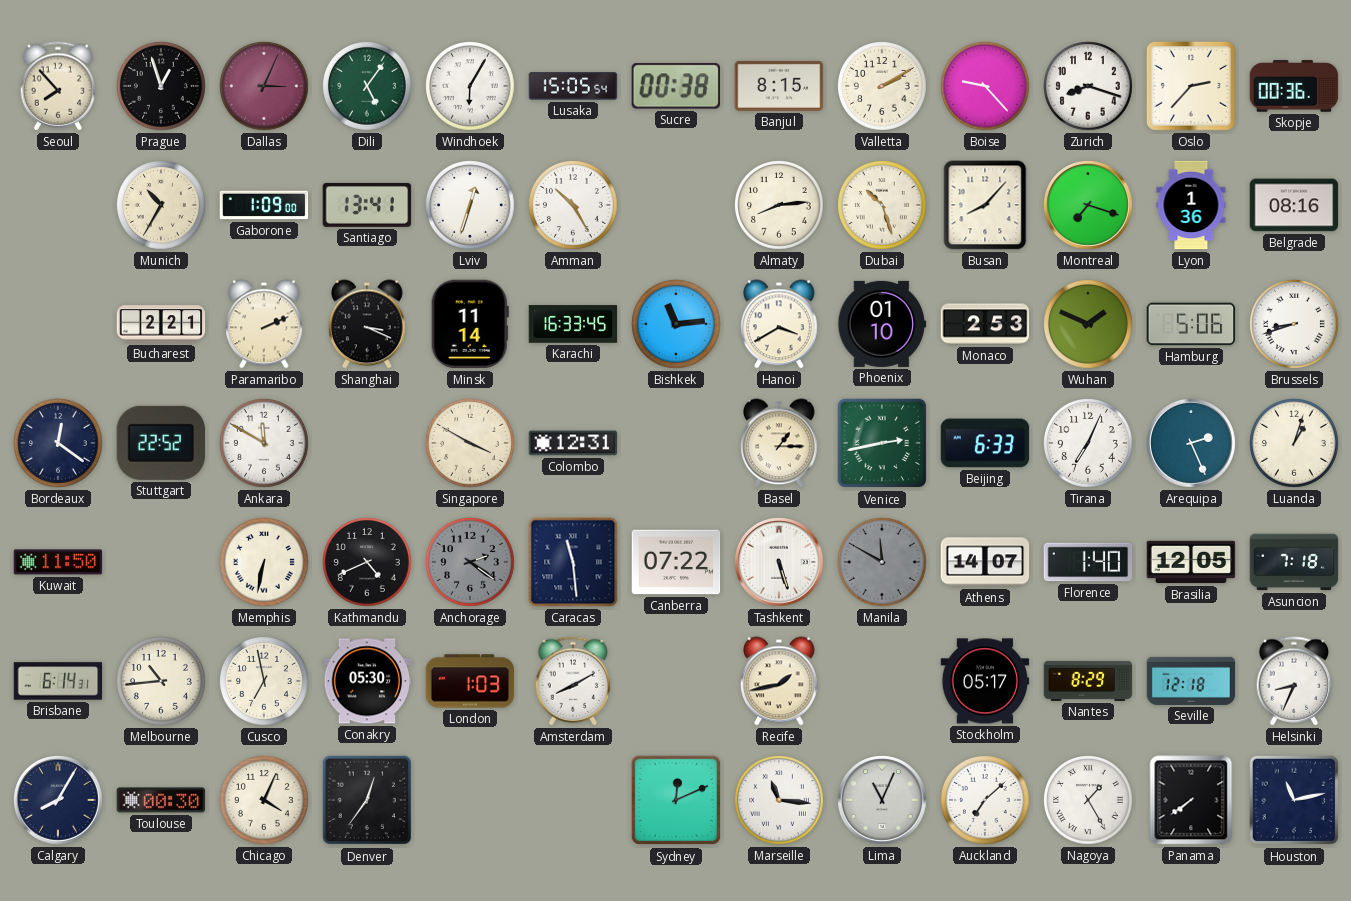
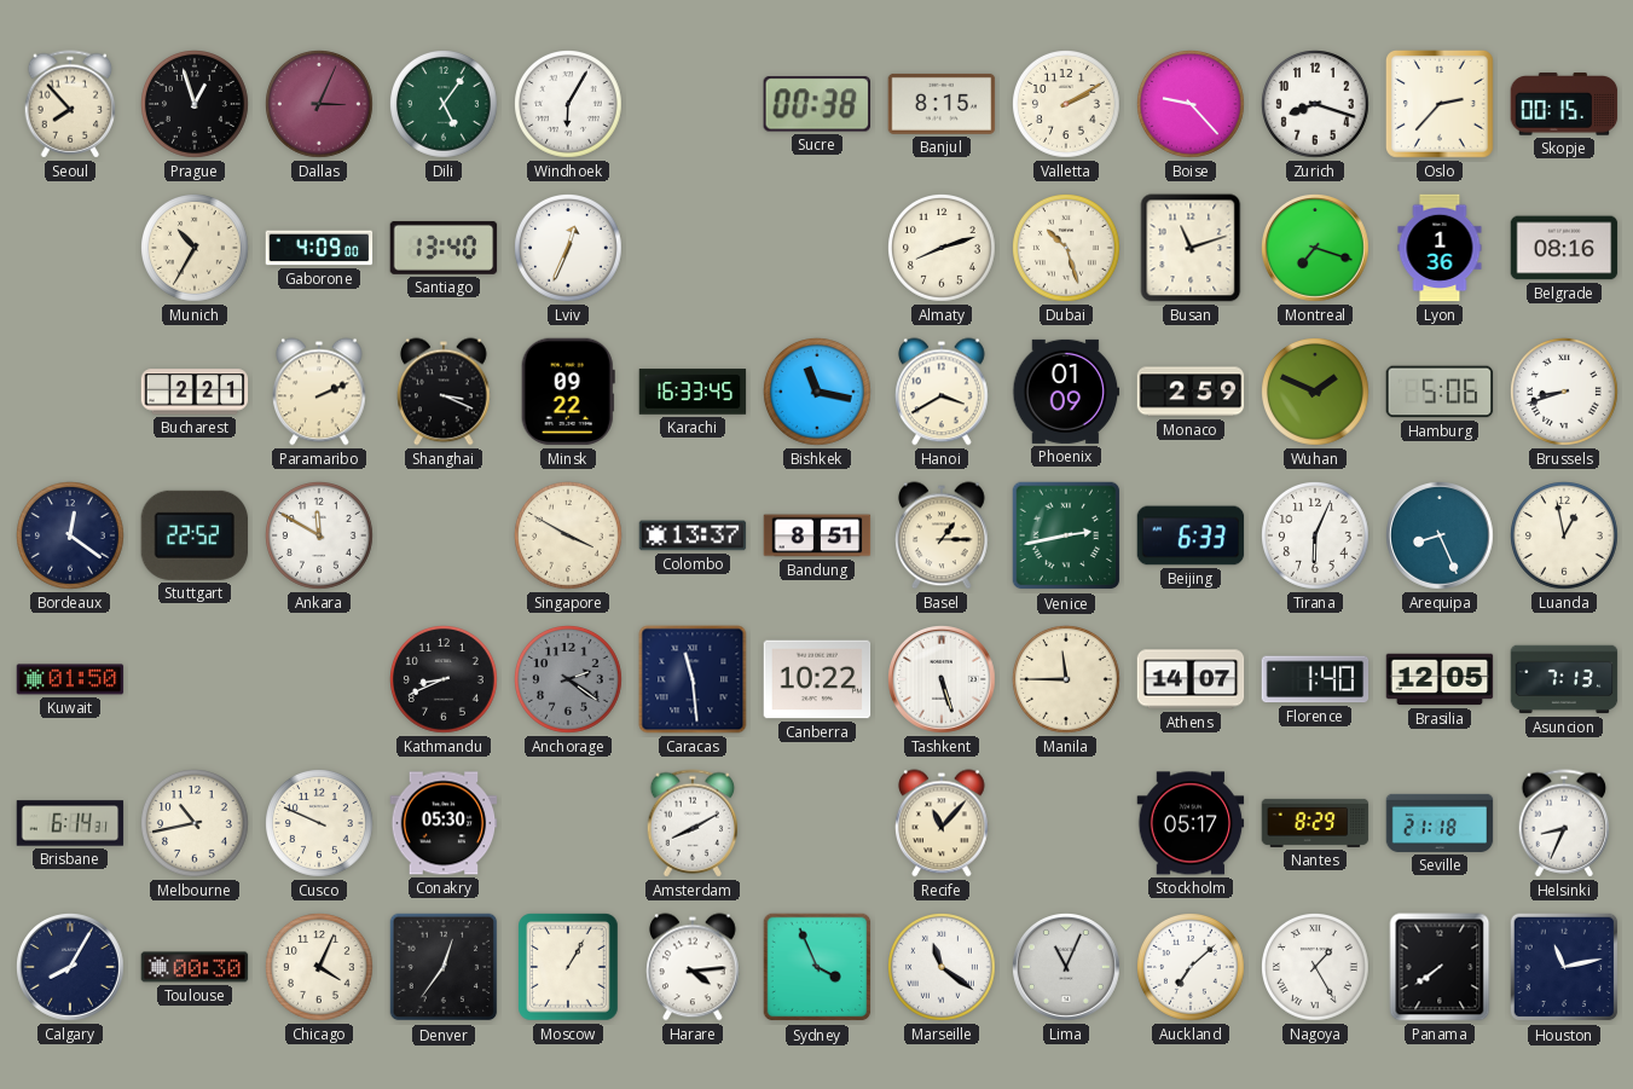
Lusaka: 15:05 -> none (573, 86)
Skopje: 00:36 -> 00:15 (1564, 104)
Gaborone: 1:09 -> 4:09 (319, 248)
Santiago: 13:41 -> 13:40 (444, 248)
Lviv: 12:33 -> 12:34 (569, 249)
Amman: 10:25 -> none (574, 206)
Almaty: 8:14 -> 8:12 (943, 249)
Busan: 8:07 -> 11:12 (1191, 248)
Minsk: 11:14 -> 09:22 (568, 392)
Bishkek: 11:14 -> 11:17 (818, 393)
Phoenix: 01:10 -> 01:09 (1066, 392)
Monaco: 2:53 -> 2:59 (1191, 392)
Colombo: 12:31 -> 13:37 (693, 535)
Bandung: none -> 8:51 (817, 535)
Tirana: 7:04 -> 6:04 (1316, 537)
Arequipa: 2:26 -> 8:26 (1441, 537)
Luanda: 1:03 -> 12:58 (1565, 537)
Kuwait: 11:50 -> 01:50 (70, 679)
Memphis: 6:32 -> none (265, 563)
Kathmandu: 4:41 -> 8:41 (445, 680)
Canberra: 07:22 -> 10:22 (817, 679)
Manila: 11:50 -> 11:45 (1067, 680)
Manila dial: grey -> cream (1067, 680)
Asuncion: 7:18 -> 7:13 (1564, 679)
Melbourne: 10:44 -> 10:43 (196, 824)
Cusco: 6:58 -> 9:49 (320, 824)
London: 1:03 -> none (470, 681)
Recife: 1:43 -> 11:07 (943, 823)
Seville: 12:18 -> 21:18 (1440, 823)
Moscow: none -> 1:05 (568, 967)
Harare: none -> 4:14 (694, 967)
Sydney: 12:11 -> 3:56 (817, 967)
Marseille: 11:16 -> 11:21 (943, 968)
